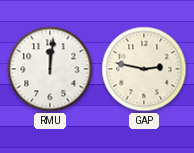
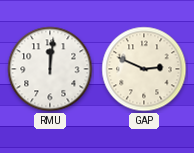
GAP: 2:47 -> 2:49 (144, 69)
